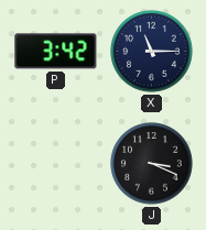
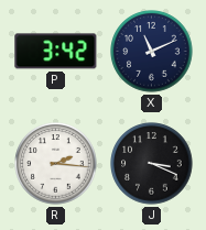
X: 11:15 -> 11:11 (152, 52)
R: none -> 2:16 (56, 164)
